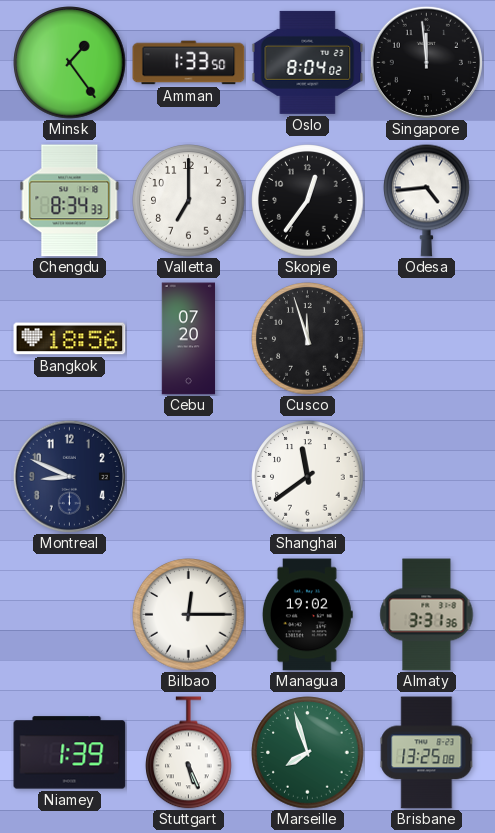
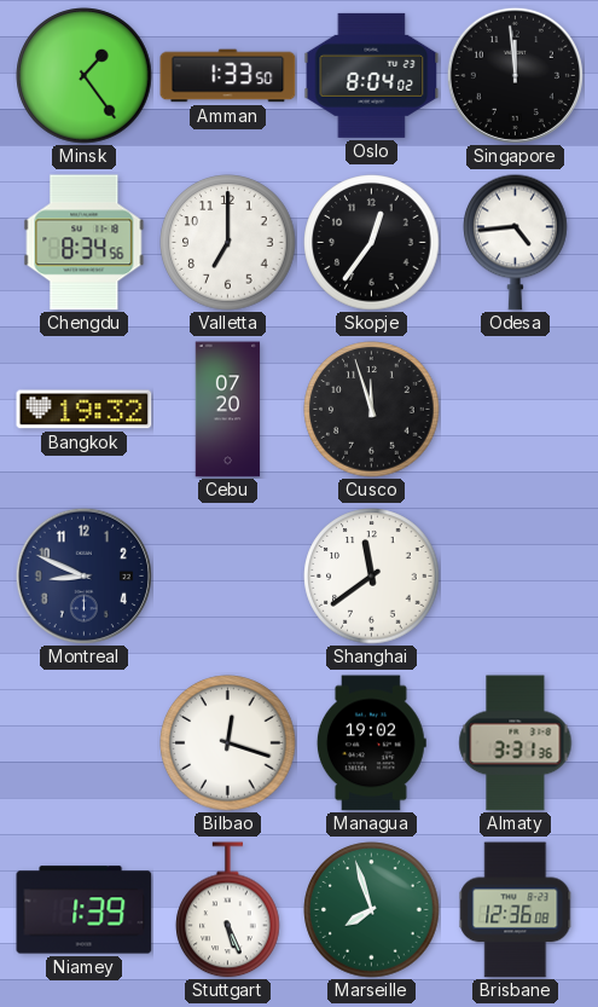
Chengdu: 8:34:33 -> 8:34:56 (85, 243)
Bangkok: 18:56 -> 19:32 (85, 410)
Bilbao: 12:15 -> 12:18 (228, 743)
Brisbane: 13:25 -> 12:36 (516, 910)
